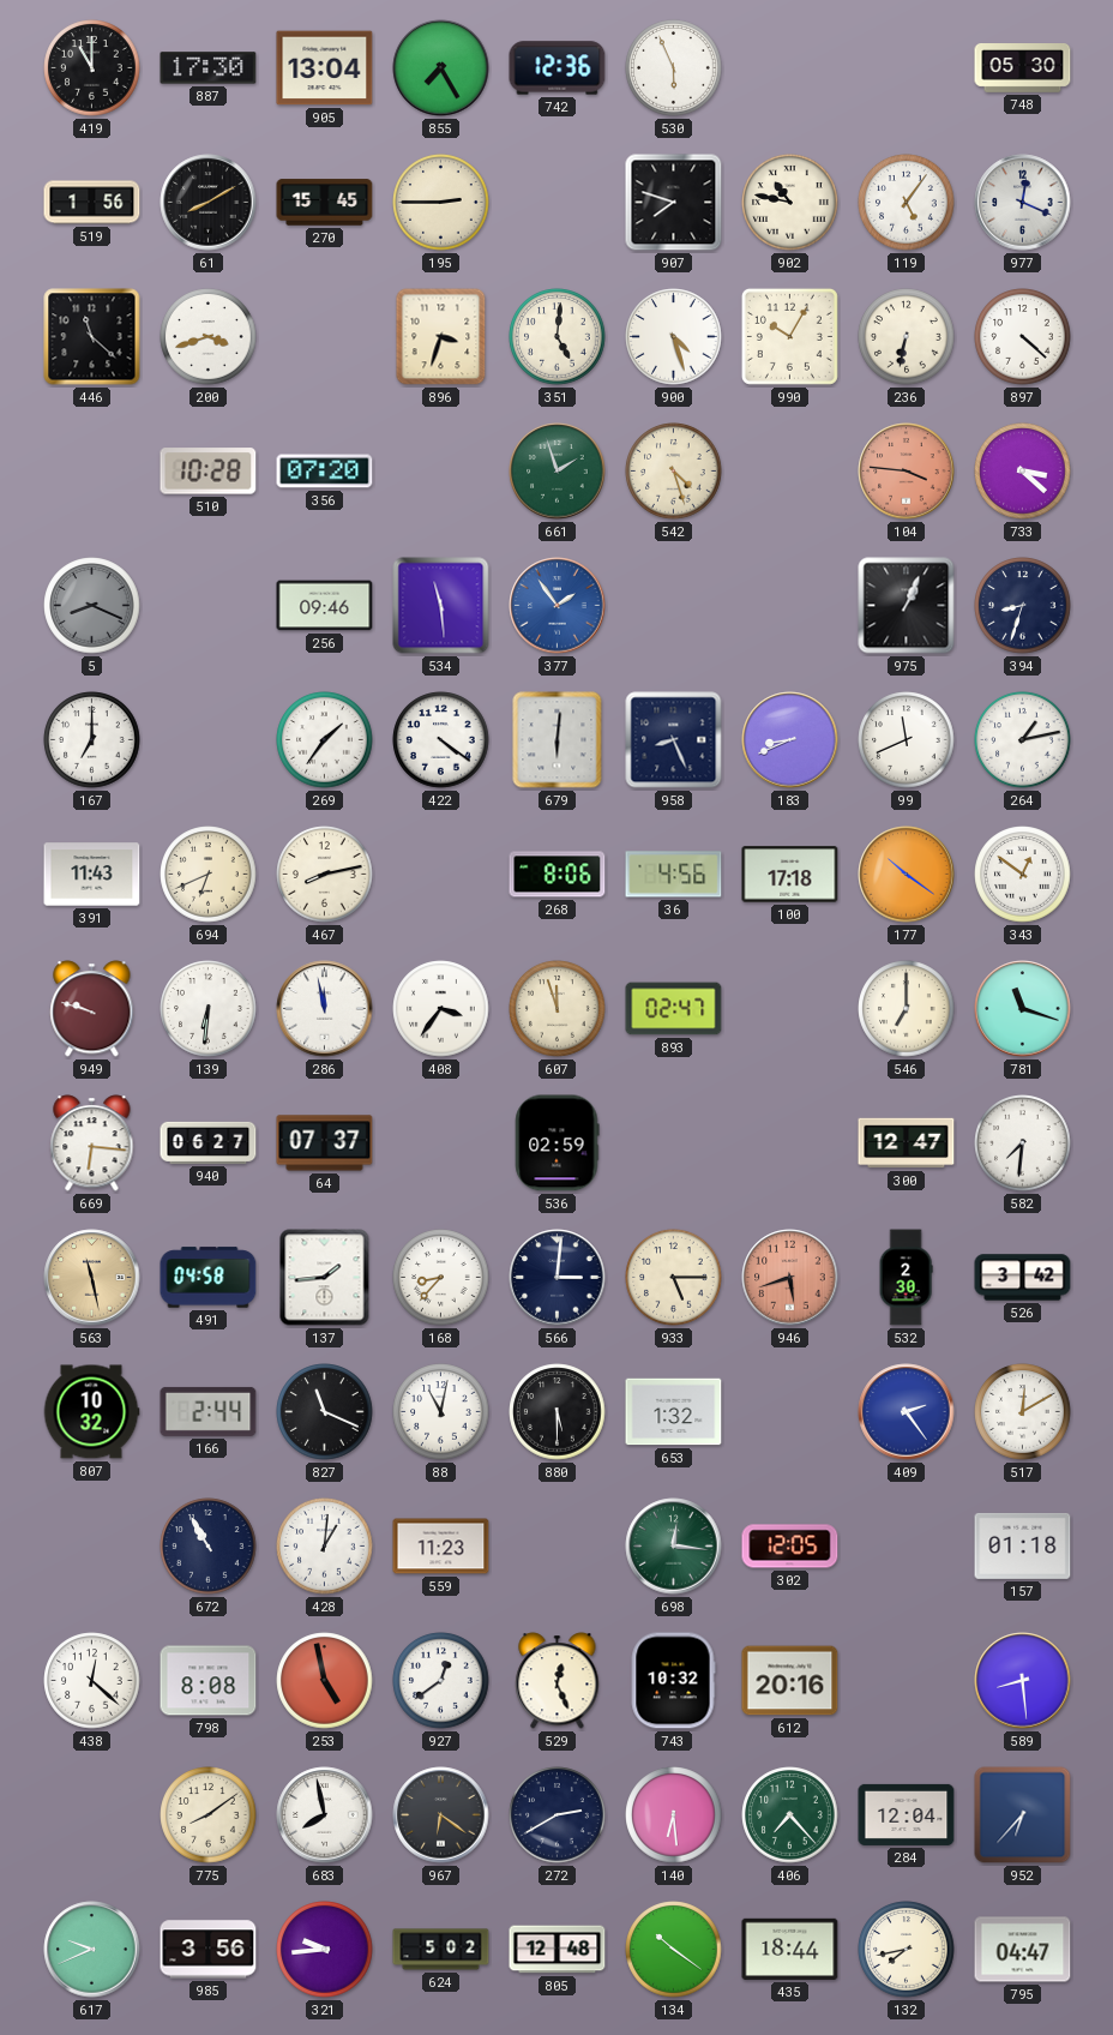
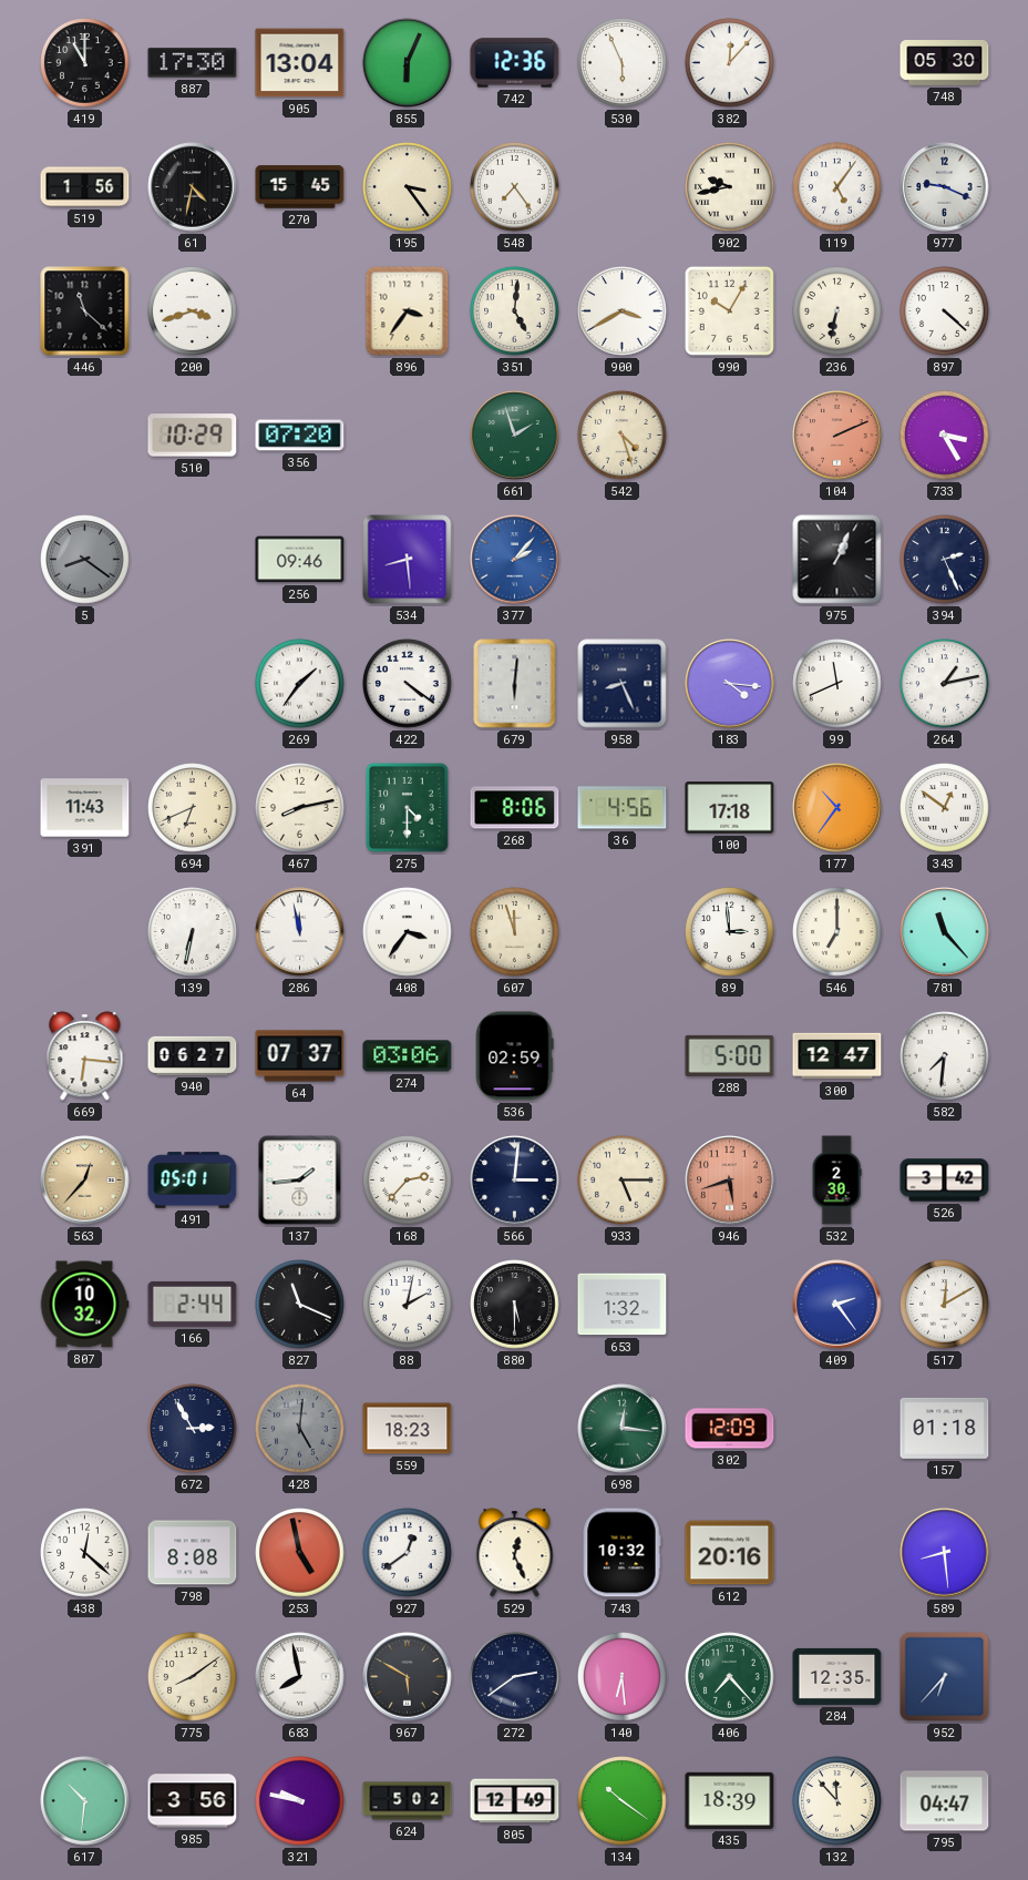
855: 7:25 -> 6:04 (408, 63)
382: none -> 12:07 (730, 63)
61: 8:10 -> 4:32 (193, 187)
195: 2:45 -> 3:24 (408, 187)
548: none -> 7:24 (515, 187)
907: 7:48 -> none (674, 203)
902: 10:47 -> 9:43 (730, 187)
977: 12:19 -> 9:19 (945, 187)
896: 3:33 -> 3:36 (408, 311)
900: 4:27 -> 3:40 (623, 311)
510: 10:28 -> 10:29 (193, 436)
104: 3:46 -> 2:11 (837, 436)
733: 3:22 -> 3:25 (945, 436)
5: 8:19 -> 8:21 (85, 560)
534: 11:29 -> 8:29 (408, 560)
377: 1:54 -> 2:07 (515, 560)
394: 8:33 -> 2:26 (945, 560)
167: 7:00 -> none (92, 740)
183: 8:41 -> 4:16 (730, 684)
275: none -> 4:30 (408, 808)
177: 10:21 -> 10:36 (837, 808)
949: 9:48 -> none (92, 1009)
139: 6:31 -> 6:32 (193, 932)
893: 02:47 -> none (674, 1009)
89: none -> 2:59 (730, 932)
781: 11:18 -> 11:23 (945, 932)
274: none -> 03:06 (408, 1056)
288: none -> 5:00 (730, 1055)
563: 11:28 -> 12:37 (85, 1181)
491: 04:58 -> 05:01 (193, 1181)
168: 8:37 -> 2:37 (408, 1181)
88: 11:02 -> 2:02 (408, 1305)
672: 10:55 -> 2:55 (193, 1429)
428: 1:01 -> 5:01 (300, 1429)
428 dial: white -> grey (300, 1429)
559: 11:23 -> 18:23 (408, 1429)
302: 12:05 -> 12:09 (730, 1429)
967: 6:21 -> 5:50 (408, 1677)
272: 2:40 -> 2:39 (515, 1677)
284: 12:04 -> 12:35 (837, 1676)
617: 9:41 -> 10:31 (85, 1801)
321: 9:44 -> 9:47 (300, 1801)
805: 12:48 -> 12:49 (515, 1801)
435: 18:44 -> 18:39 (730, 1800)
132: 7:43 -> 11:53 (837, 1801)
